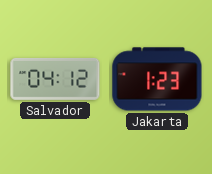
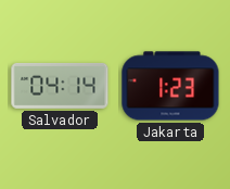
Salvador: 04:12 -> 04:14 (60, 86)
